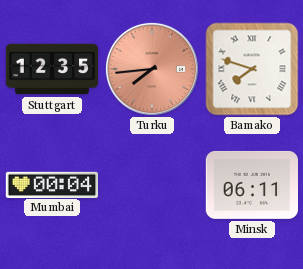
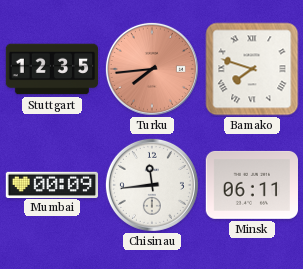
Mumbai: 00:04 -> 00:09 (51, 184)
Chisinau: none -> 11:44 (152, 185)
